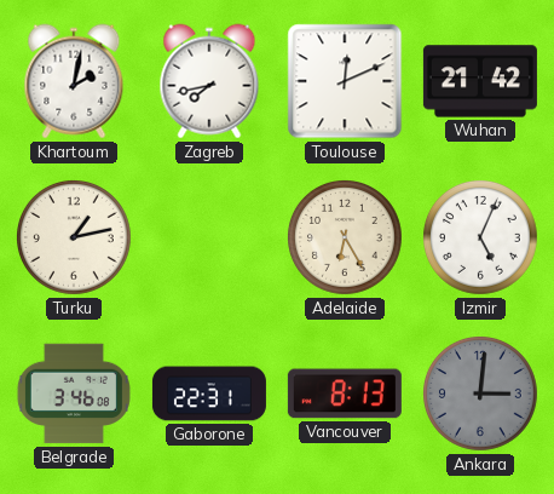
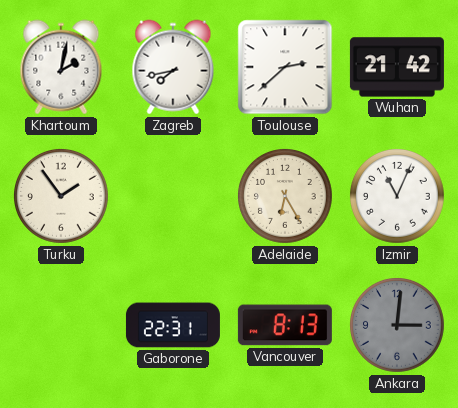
Toulouse: 12:11 -> 2:38 (285, 67)
Turku: 1:13 -> 1:54 (62, 197)
Izmir: 5:04 -> 11:04 (398, 197)
Belgrade: 3:46 -> none (74, 394)
